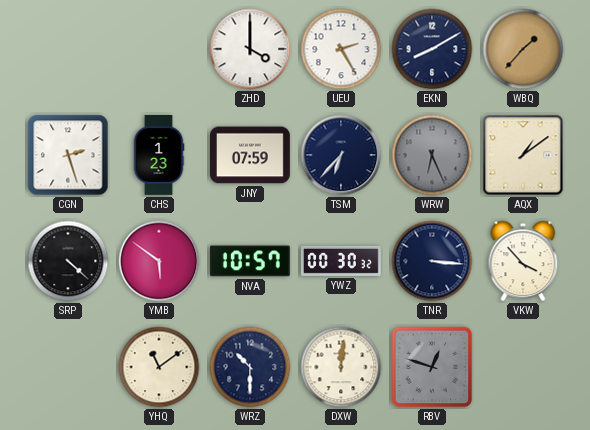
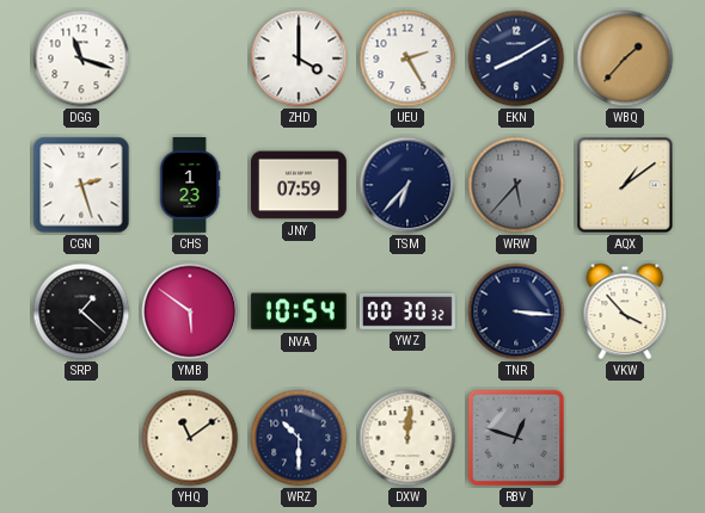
DGG: none -> 11:18 (81, 58)
WRW: 6:26 -> 5:37 (516, 185)
SRP: 4:22 -> 1:22 (81, 311)
NVA: 10:57 -> 10:54 (299, 311)
